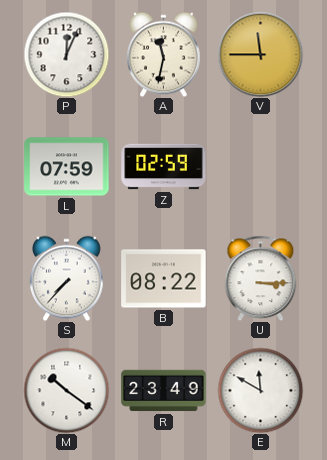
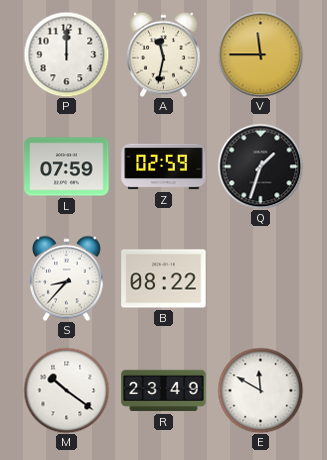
P: 12:04 -> 12:00 (66, 54)
Q: none -> 1:33 (260, 166)
S: 7:37 -> 8:37 (67, 278)
U: 3:15 -> none (261, 278)
